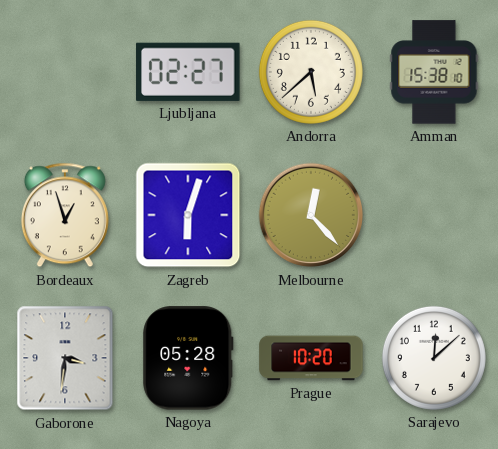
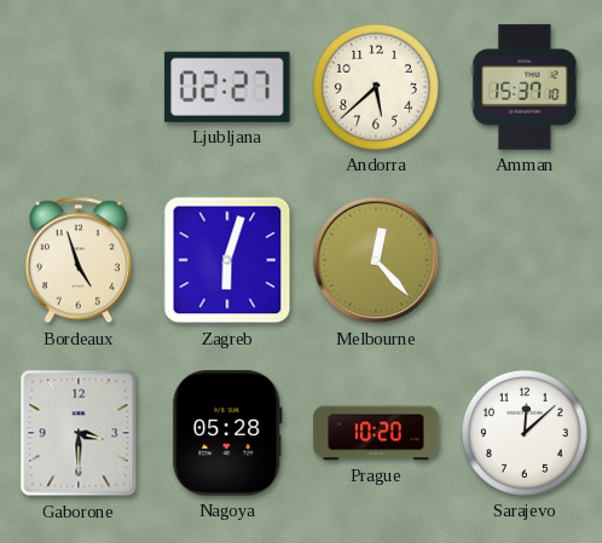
Amman: 15:38 -> 15:37 (525, 87)
Bordeaux: 12:57 -> 4:57 (79, 260)
Gaborone: 3:31 -> 3:30 (79, 433)
